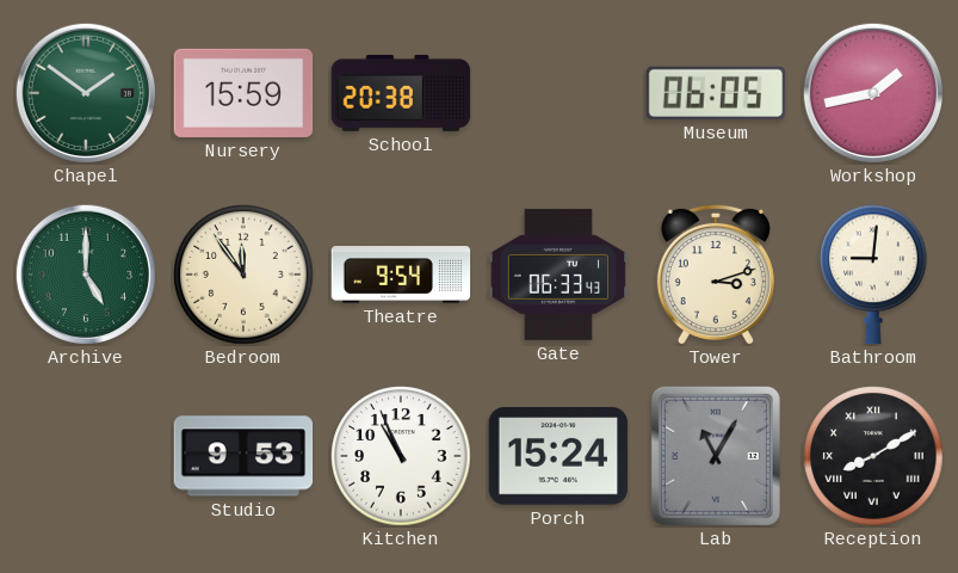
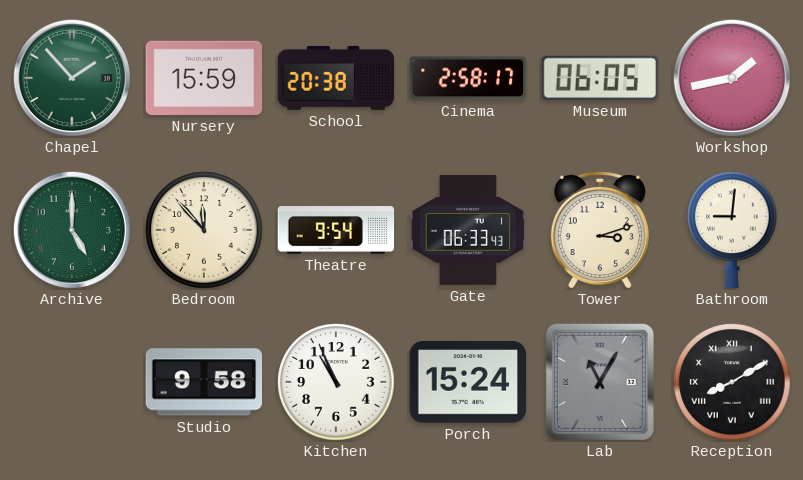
Chapel: 1:51 -> 1:53 (72, 78)
Cinema: none -> 2:58 (468, 78)
Bedroom: 11:54 -> 11:53 (204, 230)
Studio: 9:53 -> 9:58 (204, 382)
